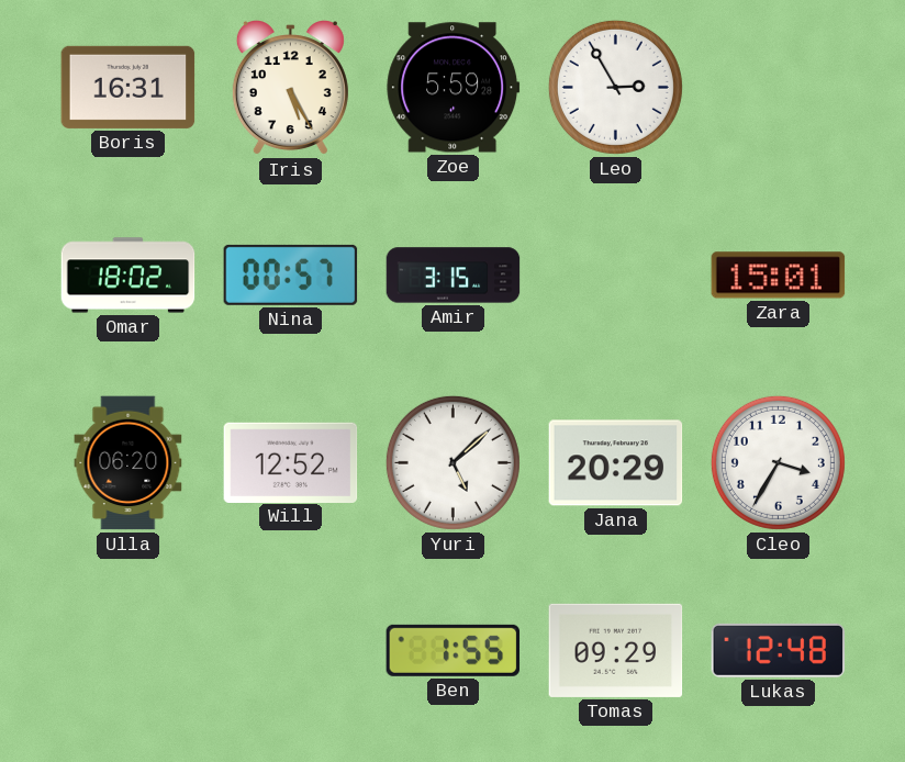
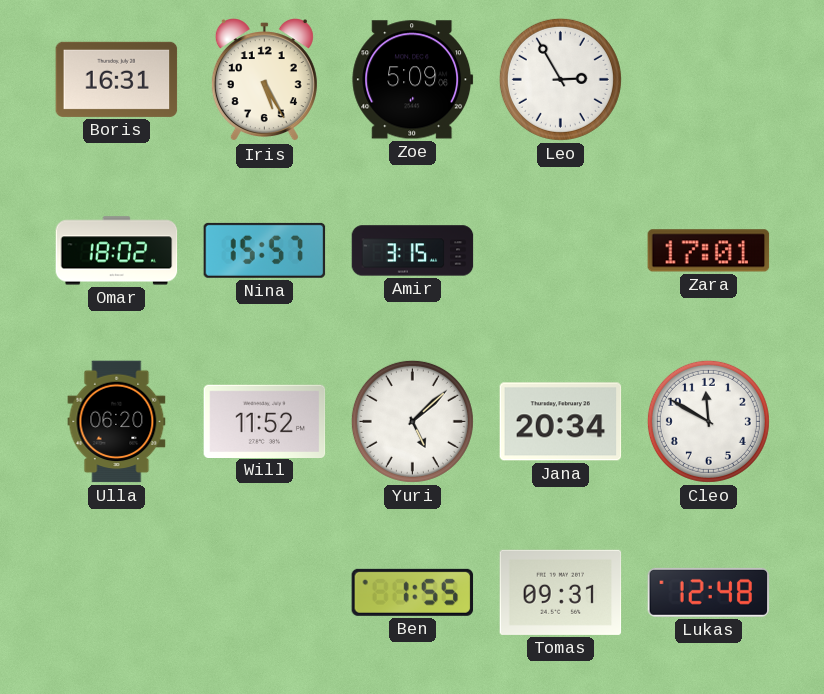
Zoe: 5:59 -> 5:09 (413, 80)
Nina: 00:57 -> 15:57 (265, 250)
Zara: 15:01 -> 17:01 (709, 251)
Will: 12:52 -> 11:52 (265, 421)
Jana: 20:29 -> 20:34 (561, 422)
Cleo: 3:35 -> 11:50 (708, 421)
Tomas: 09:29 -> 09:31 (561, 592)
